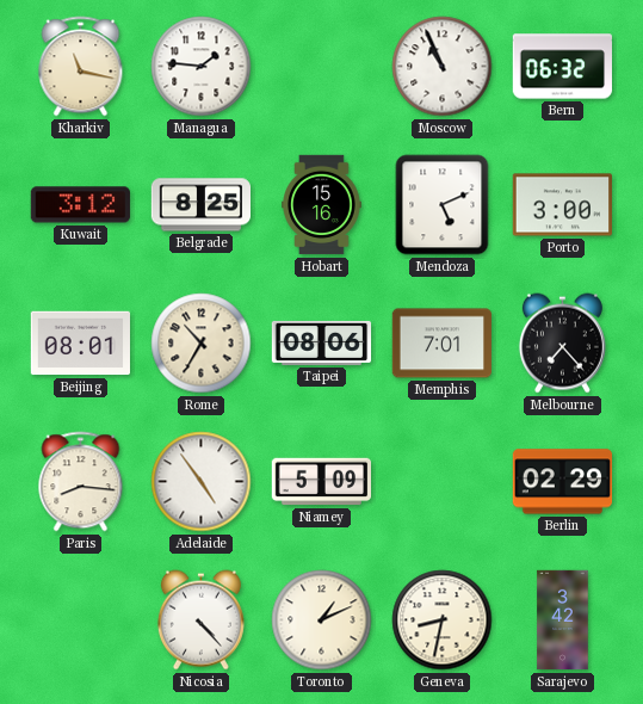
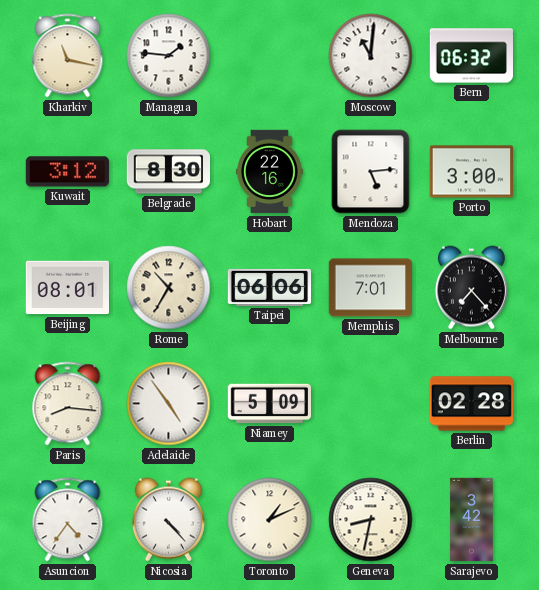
Moscow: 10:56 -> 11:01 (371, 56)
Belgrade: 8:25 -> 8:30 (168, 172)
Hobart: 15:16 -> 22:16 (270, 172)
Mendoza: 5:11 -> 5:14 (371, 172)
Taipei: 08:06 -> 06:06 (270, 287)
Berlin: 02:29 -> 02:28 (472, 404)
Asuncion: none -> 4:36 (68, 520)
